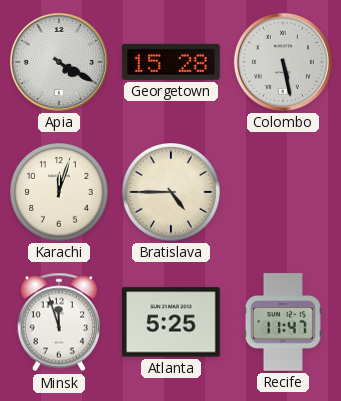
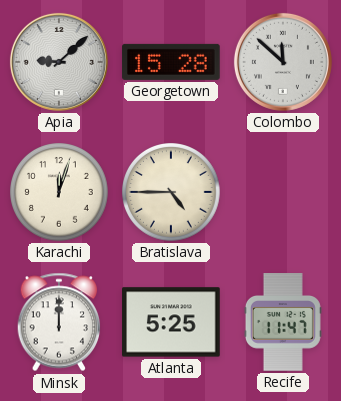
Apia: 4:20 -> 9:08 (59, 62)
Colombo: 5:28 -> 11:52 (283, 62)
Minsk: 11:57 -> 12:00 (59, 322)
